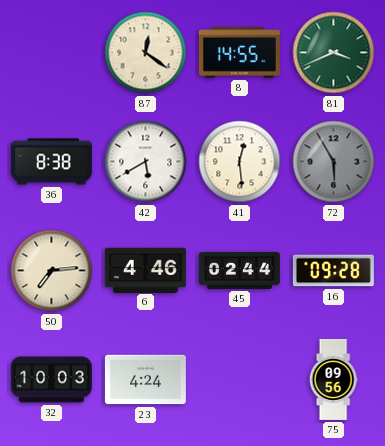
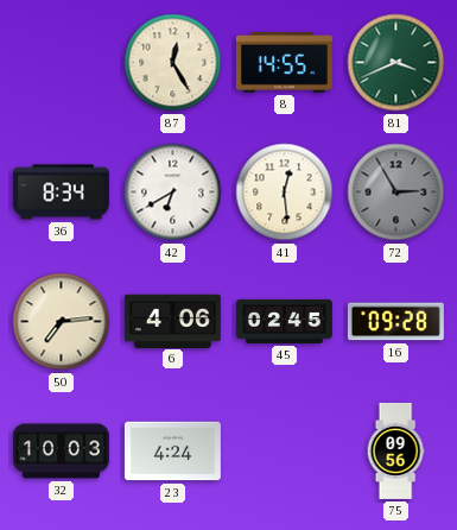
87: 12:21 -> 12:25 (173, 63)
36: 8:38 -> 8:34 (61, 193)
42: 5:40 -> 6:40 (173, 193)
72: 5:55 -> 2:55 (396, 193)
6: 4:46 -> 4:06 (172, 321)
45: 02:44 -> 02:45 (284, 321)
